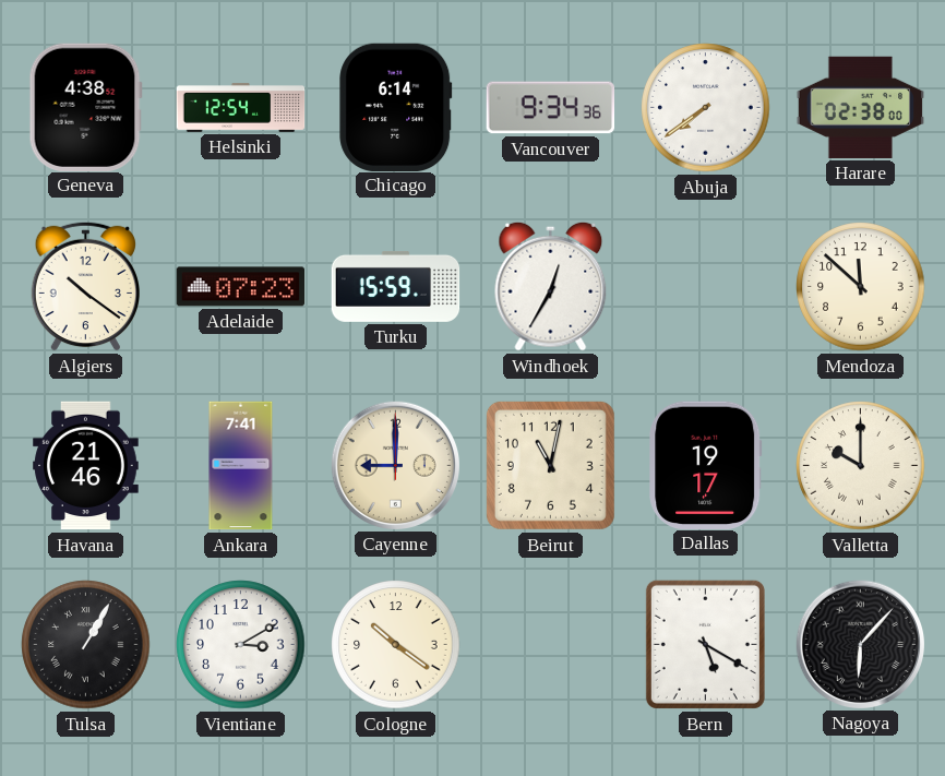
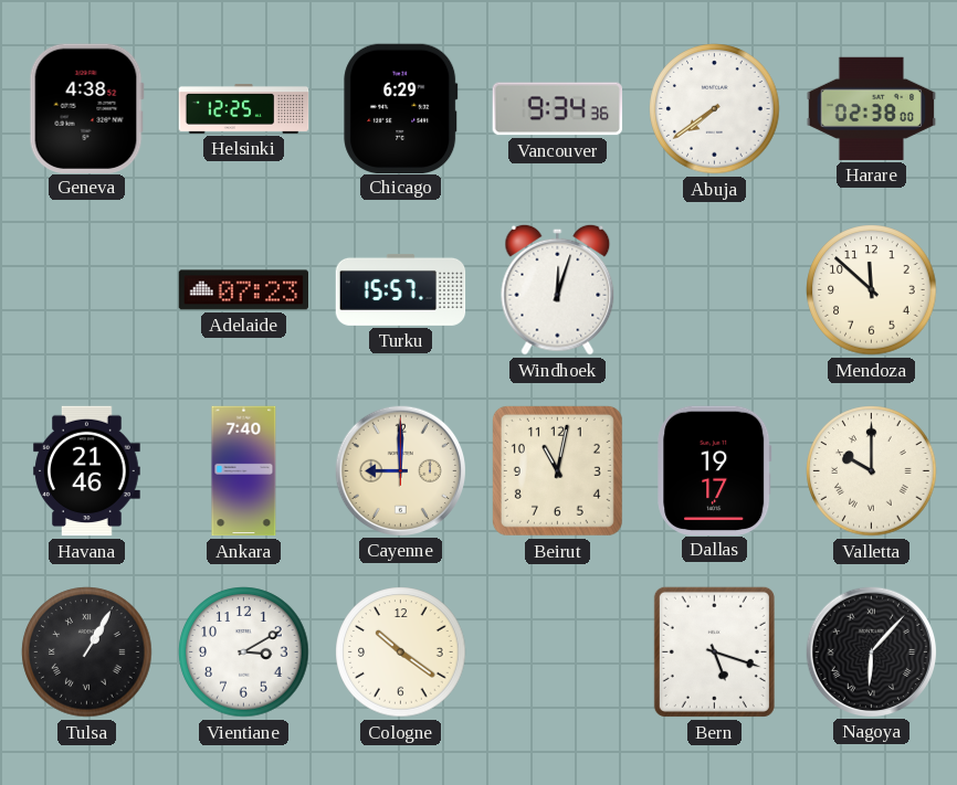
Helsinki: 12:54 -> 12:25 (244, 109)
Chicago: 6:14 -> 6:29 (401, 108)
Algiers: 10:21 -> none (85, 286)
Turku: 15:59 -> 15:57 (401, 289)
Windhoek: 12:35 -> 12:03 (558, 289)
Ankara: 7:41 -> 7:40 (244, 471)
Bern: 5:20 -> 5:18 (714, 651)
